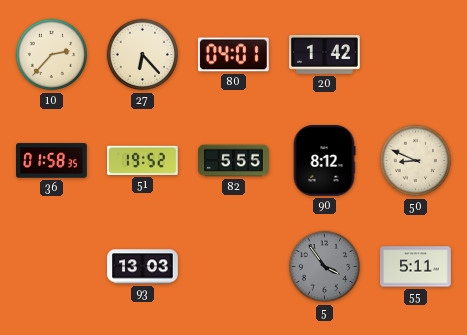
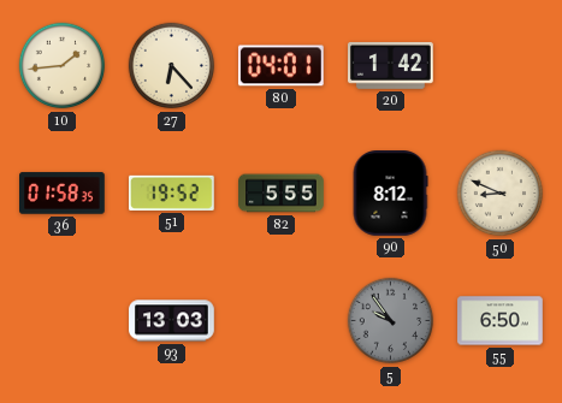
10: 2:37 -> 1:44 (63, 66)
5: 3:54 -> 9:54 (391, 321)
55: 5:11 -> 6:50 (501, 321)
